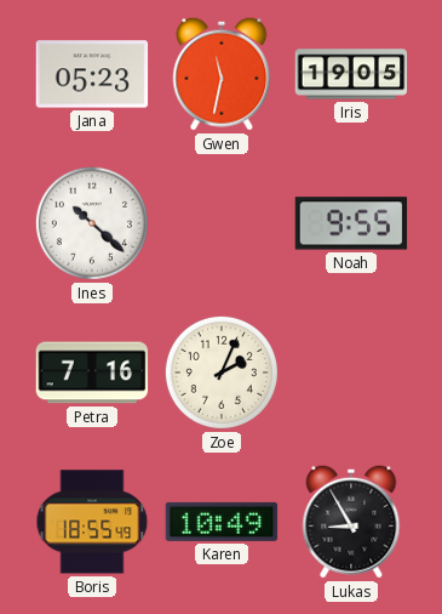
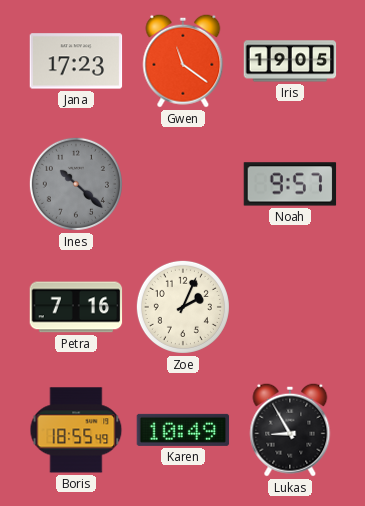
Jana: 05:23 -> 17:23 (76, 61)
Gwen: 11:32 -> 11:21 (183, 61)
Ines dial: white -> grey (76, 184)
Noah: 9:55 -> 9:57 (290, 184)
